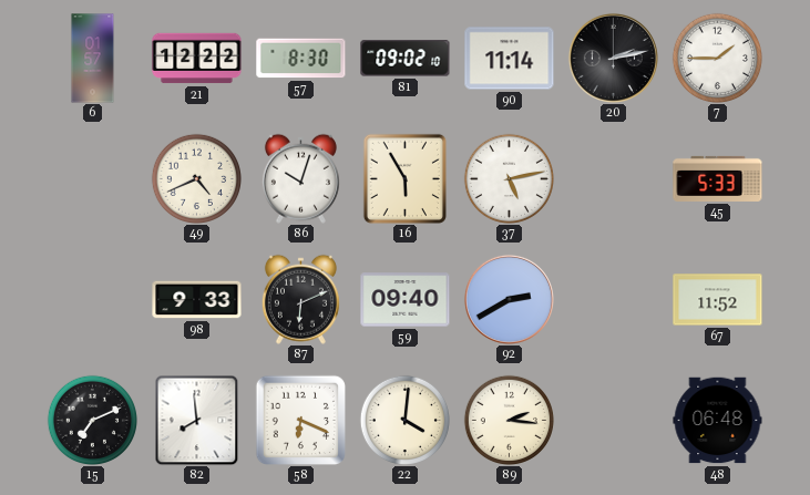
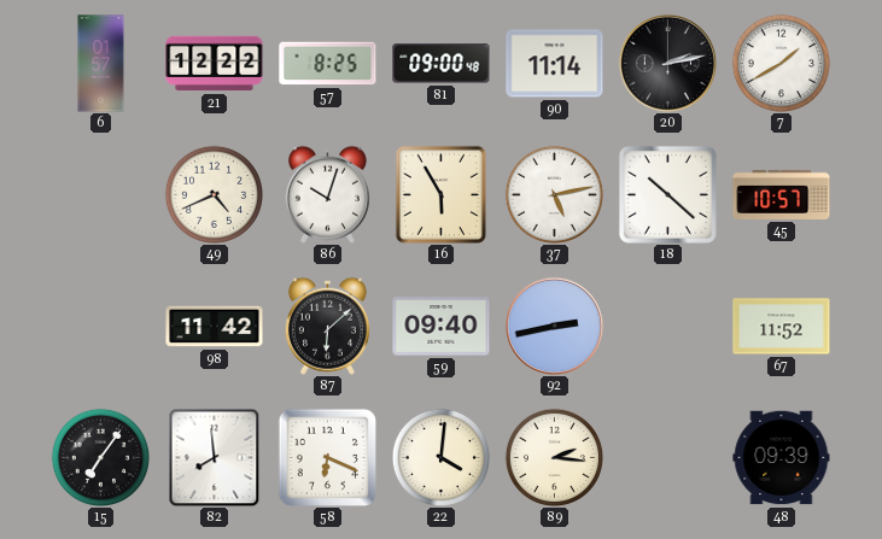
57: 8:30 -> 8:25 (328, 64)
81: 09:02 -> 09:00 (442, 64)
7: 1:45 -> 1:40 (781, 63)
18: none -> 10:22 (667, 194)
45: 5:33 -> 10:57 (782, 194)
98: 9:33 -> 11:42 (215, 327)
87: 6:11 -> 6:08 (327, 326)
92: 2:40 -> 2:43 (554, 326)
15: 7:11 -> 7:06 (100, 457)
48: 06:48 -> 09:39 (782, 458)
